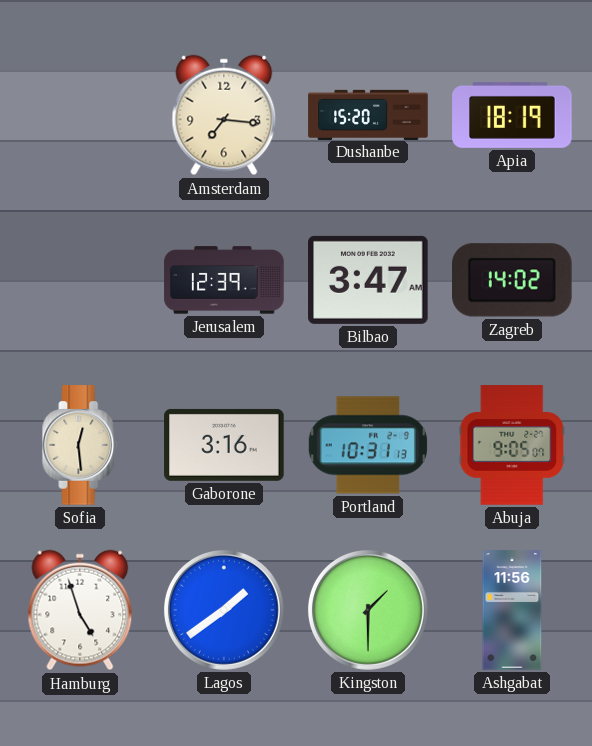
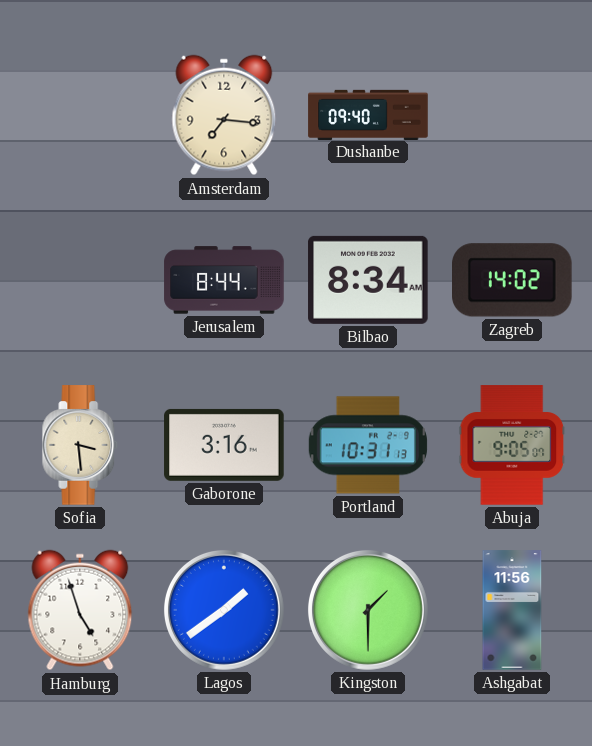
Dushanbe: 15:20 -> 09:40 (368, 114)
Apia: 18:19 -> none (512, 115)
Jerusalem: 12:39 -> 8:44 (224, 280)
Bilbao: 3:47 -> 8:34 (368, 280)
Sofia: 12:29 -> 3:29 (80, 445)
